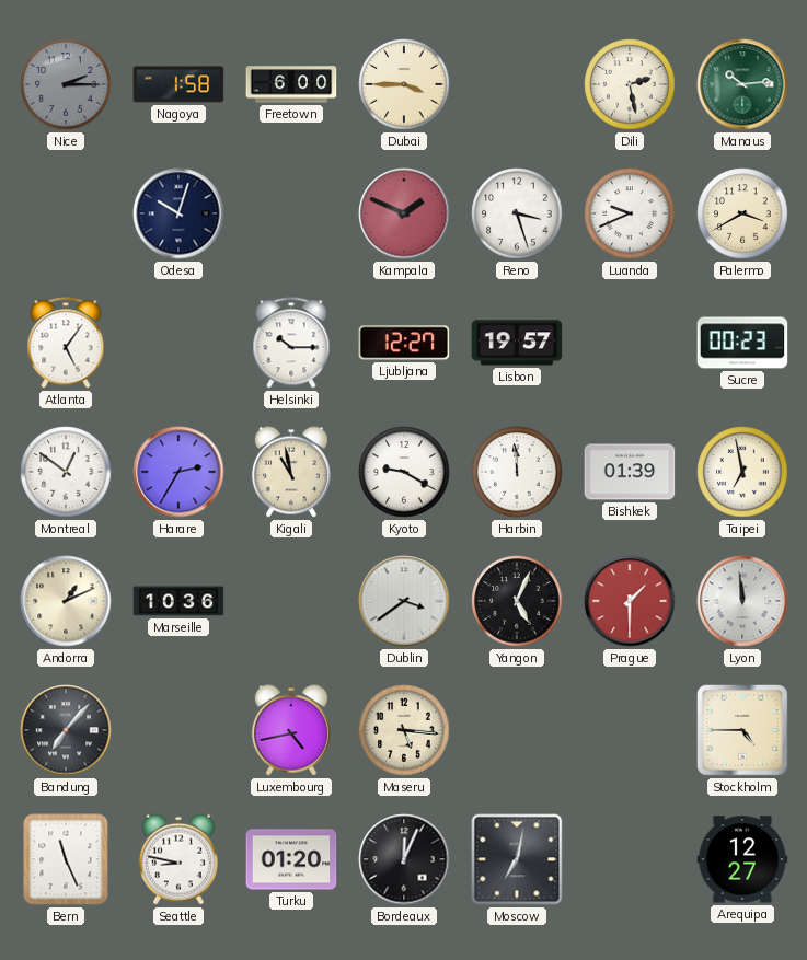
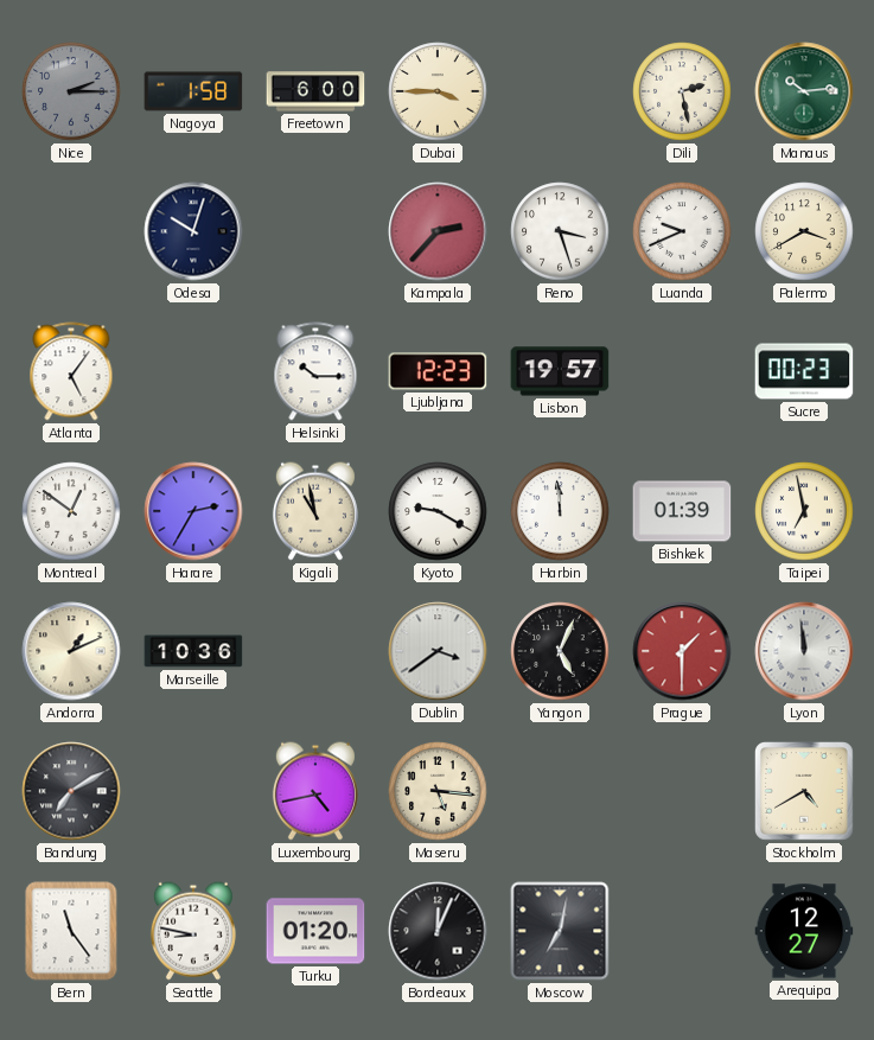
Kampala: 1:49 -> 2:37 (438, 231)
Ljubljana: 12:27 -> 12:23 (438, 371)
Bandung: 7:07 -> 7:10 (71, 791)
Stockholm: 4:45 -> 4:40 (805, 792)
Bern: 11:26 -> 11:24 (71, 931)
